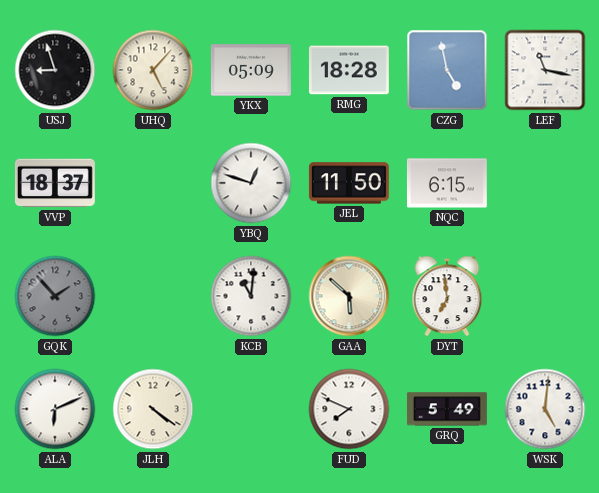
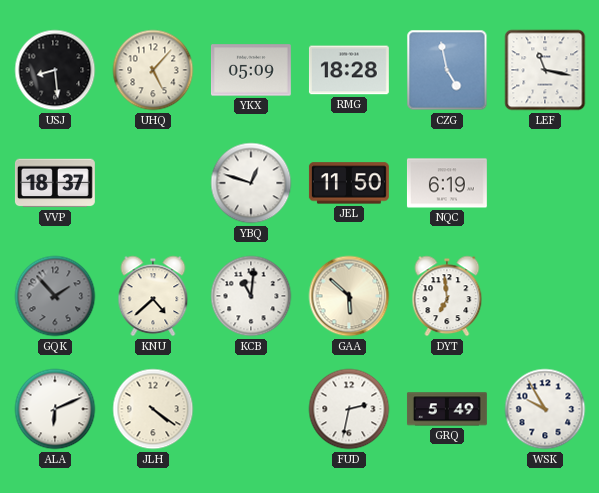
USJ: 8:57 -> 8:29 (55, 70)
NQC: 6:15 -> 6:19 (447, 183)
KNU: none -> 4:38 (153, 296)
FUD: 7:49 -> 2:32 (349, 409)
WSK: 5:01 -> 9:55 (545, 409)
